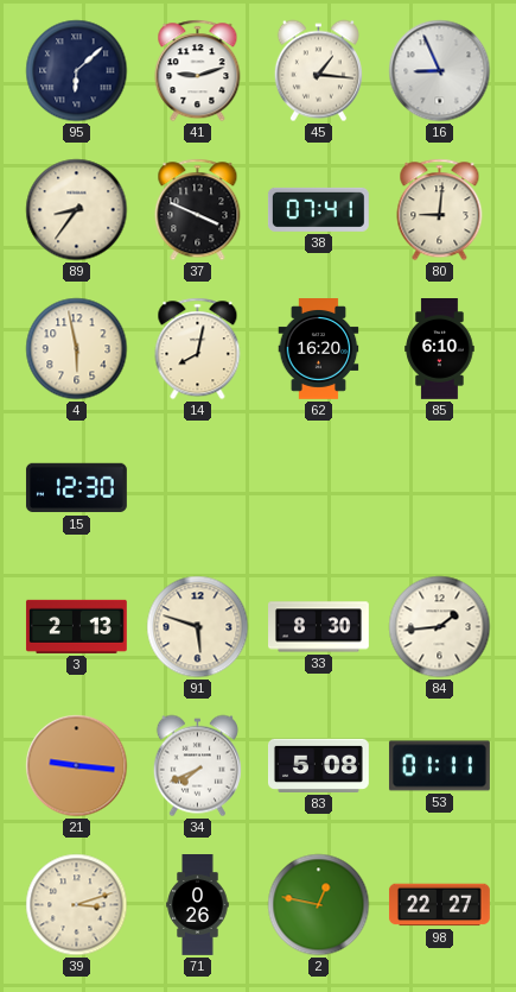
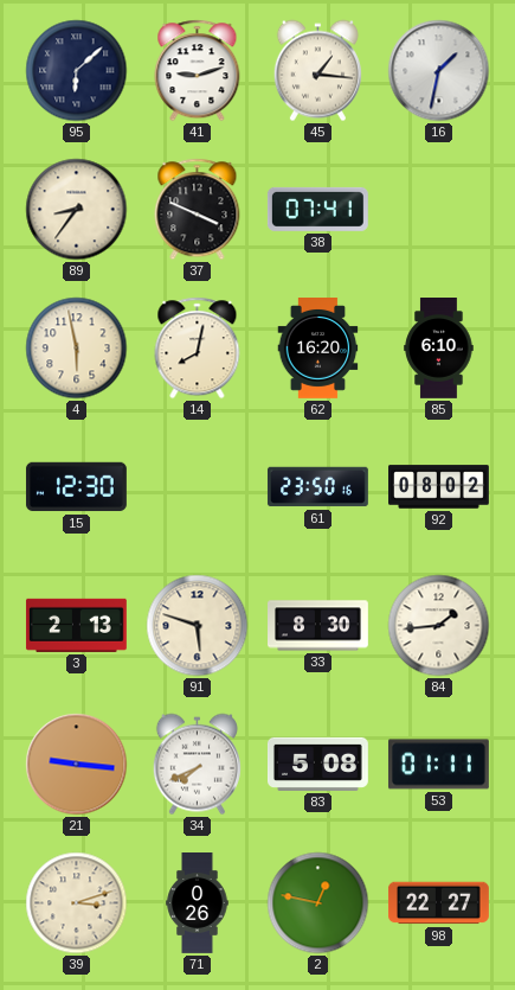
16: 8:56 -> 1:32 (439, 71)
80: 9:01 -> none (440, 210)
61: none -> 23:50 (317, 487)
92: none -> 08:02 (439, 487)
